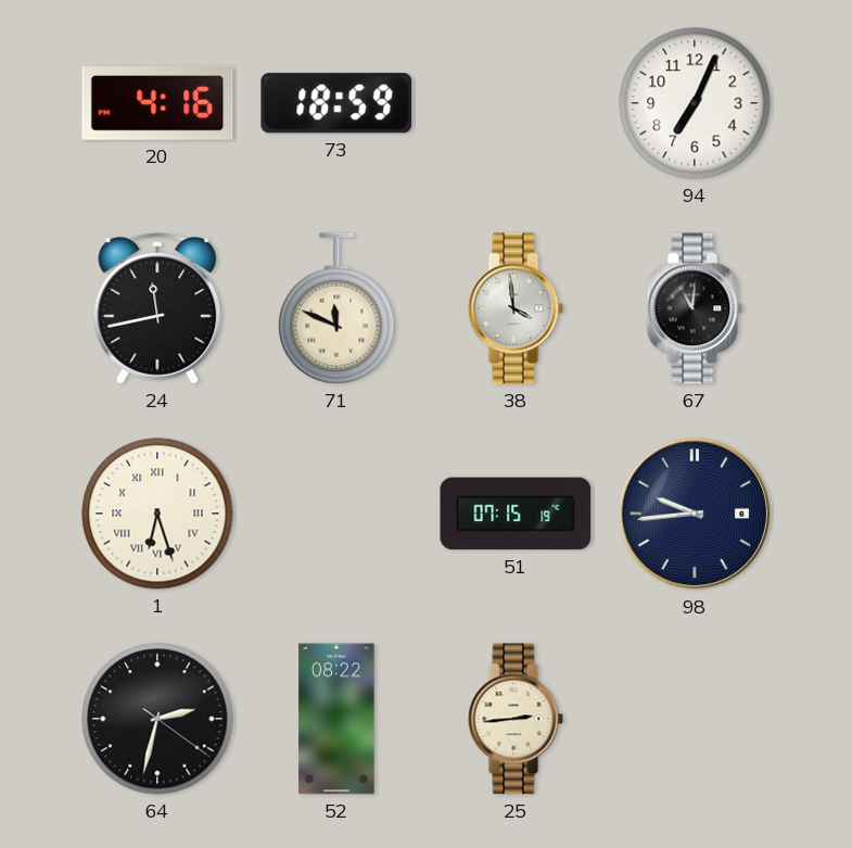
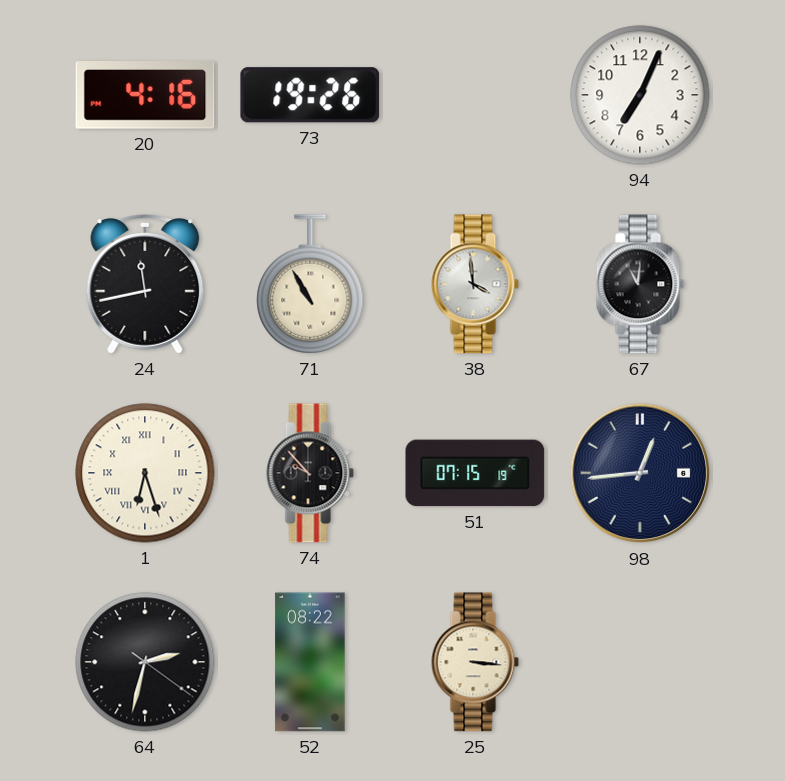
73: 18:59 -> 19:26 (310, 95)
71: 11:49 -> 10:55 (310, 284)
74: none -> 9:53 (310, 473)
98: 9:44 -> 12:44 (640, 473)
25: 2:44 -> 3:16 (475, 662)
